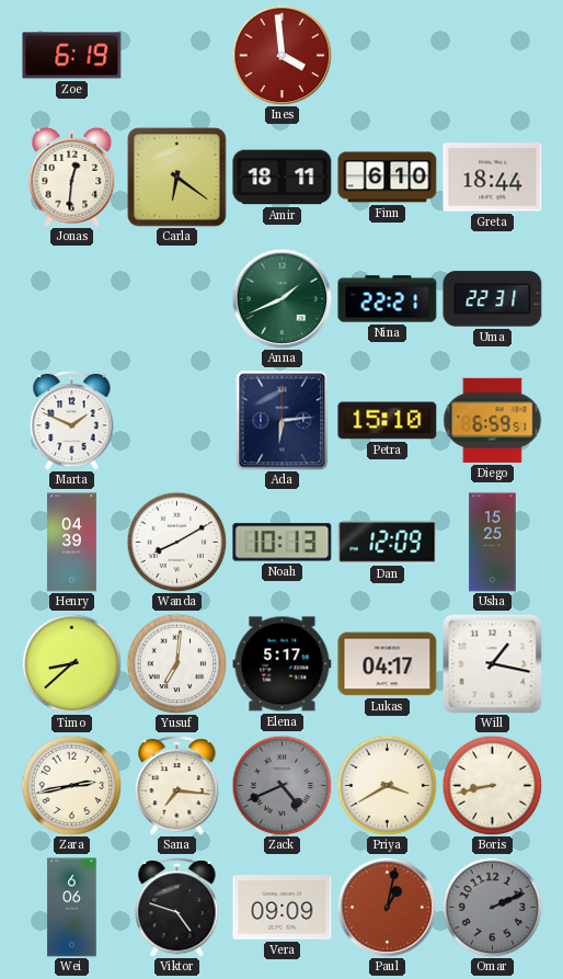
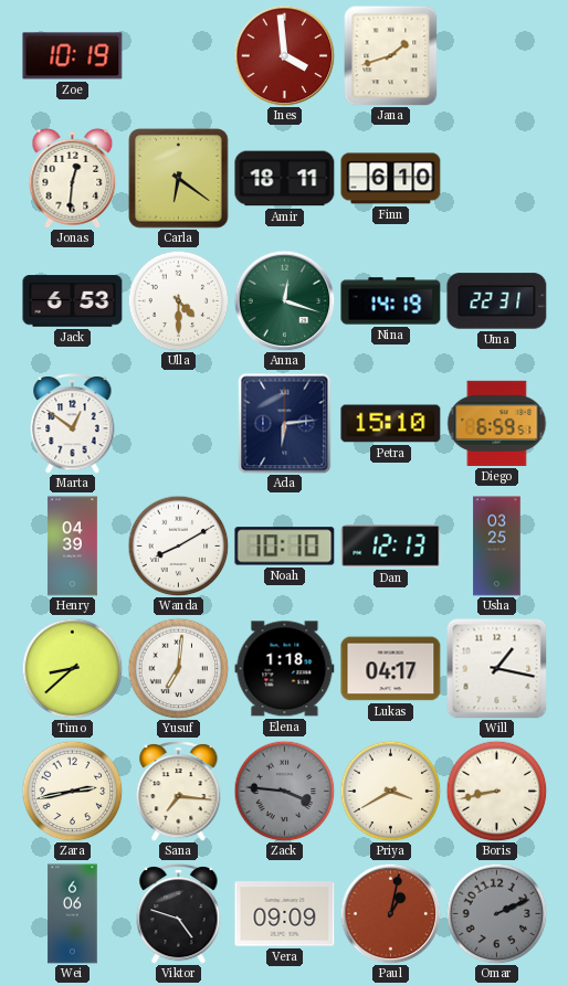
Zoe: 6:19 -> 10:19 (73, 56)
Jana: none -> 1:42 (391, 55)
Greta: 18:44 -> none (493, 178)
Jack: none -> 6:53 (73, 301)
Ulla: none -> 4:30 (178, 300)
Anna: 1:41 -> 12:18 (284, 300)
Nina: 22:21 -> 14:19 (391, 301)
Marta: 1:49 -> 12:51 (73, 424)
Noah: 10:13 -> 10:10 (285, 547)
Dan: 12:09 -> 12:13 (391, 547)
Usha: 15:25 -> 03:25 (497, 547)
Elena: 5:17 -> 1:18 (285, 669)
Zack: 4:41 -> 3:46 (284, 791)
